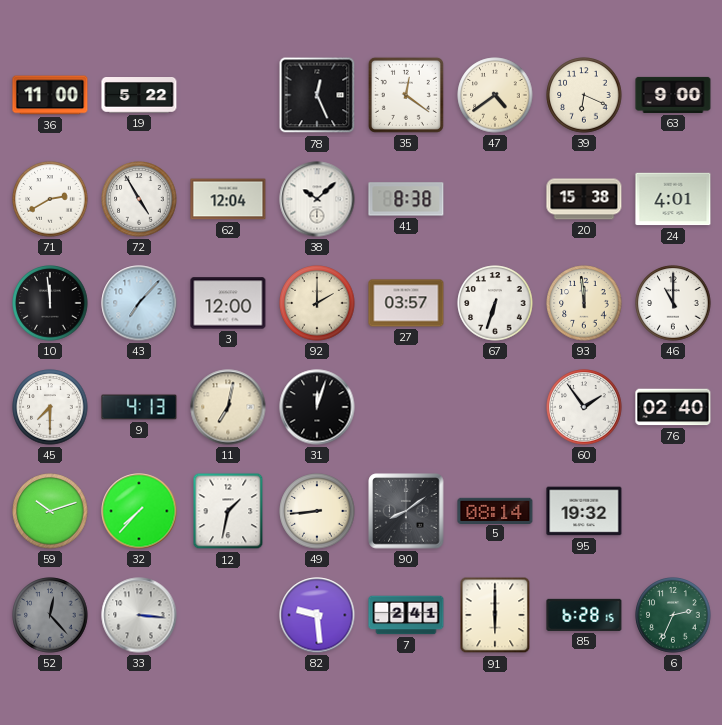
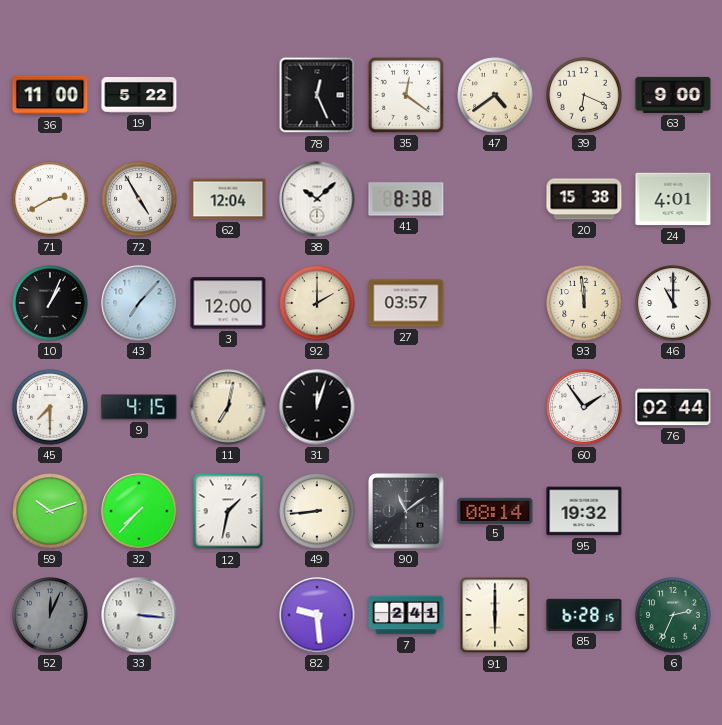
10: 11:59 -> 1:04 (50, 303)
67: 6:33 -> none (495, 303)
9: 4:13 -> 4:15 (139, 407)
76: 02:40 -> 02:44 (673, 407)
90: 8:09 -> 11:09 (406, 511)
52: 12:23 -> 12:04 (50, 615)
